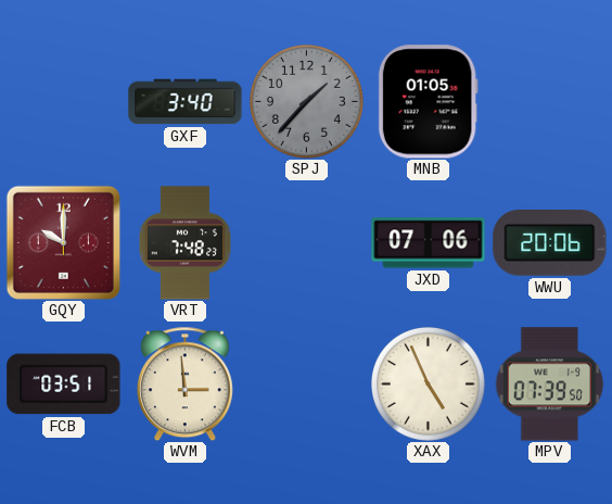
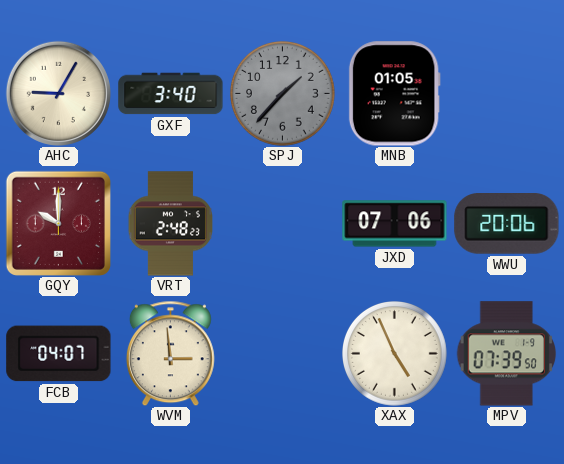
AHC: none -> 9:05 (58, 93)
VRT: 7:48 -> 2:48 (170, 224)
FCB: 03:51 -> 04:07 (59, 354)
